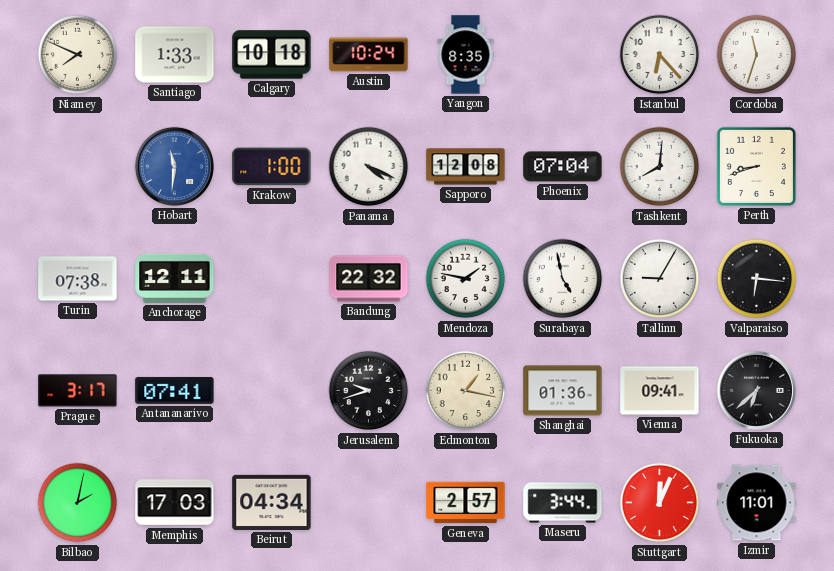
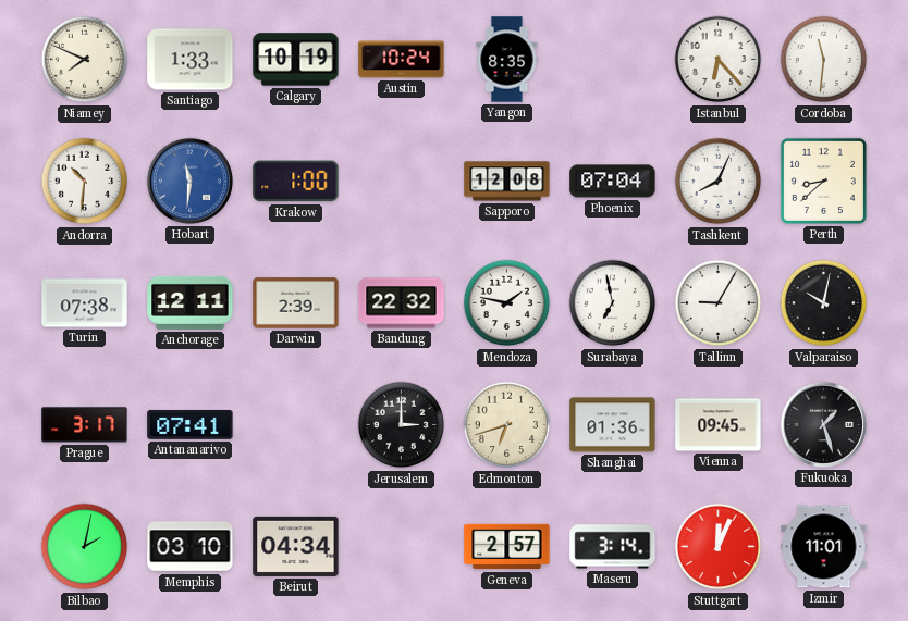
Calgary: 10:18 -> 10:19 (296, 60)
Cordoba: 11:33 -> 11:31 (824, 60)
Andorra: none -> 10:31 (85, 182)
Panama: 4:19 -> none (369, 167)
Tashkent: 8:01 -> 8:04 (719, 182)
Perth: 8:42 -> 8:38 (823, 181)
Darwin: none -> 2:39 (296, 303)
Surabaya: 4:58 -> 6:58 (613, 303)
Valparaiso: 6:16 -> 10:02 (824, 303)
Jerusalem: 9:42 -> 3:00 (402, 425)
Edmonton: 1:17 -> 6:42 (507, 425)
Vienna: 09:41 -> 09:45 (719, 425)
Fukuoka: 6:38 -> 1:27 (823, 424)
Memphis: 17:03 -> 03:10 (191, 547)
Maseru: 3:44 -> 3:14 (613, 547)
